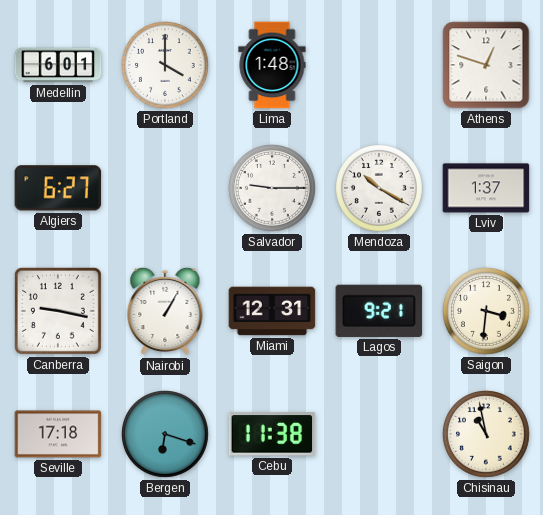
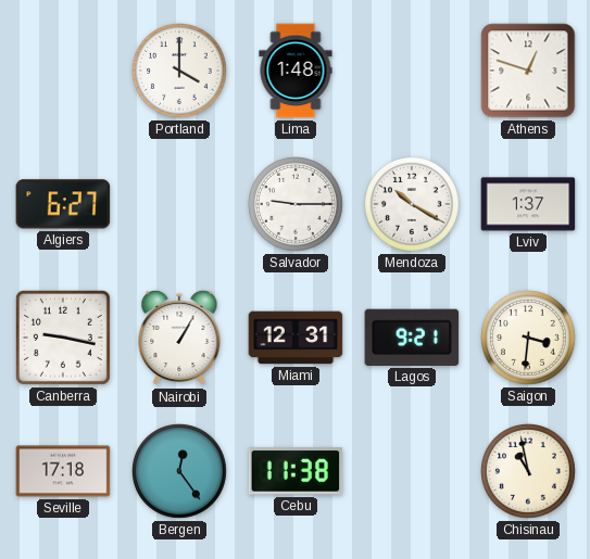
Medellin: 6:01 -> none (58, 65)
Bergen: 6:18 -> 12:24 (180, 472)
